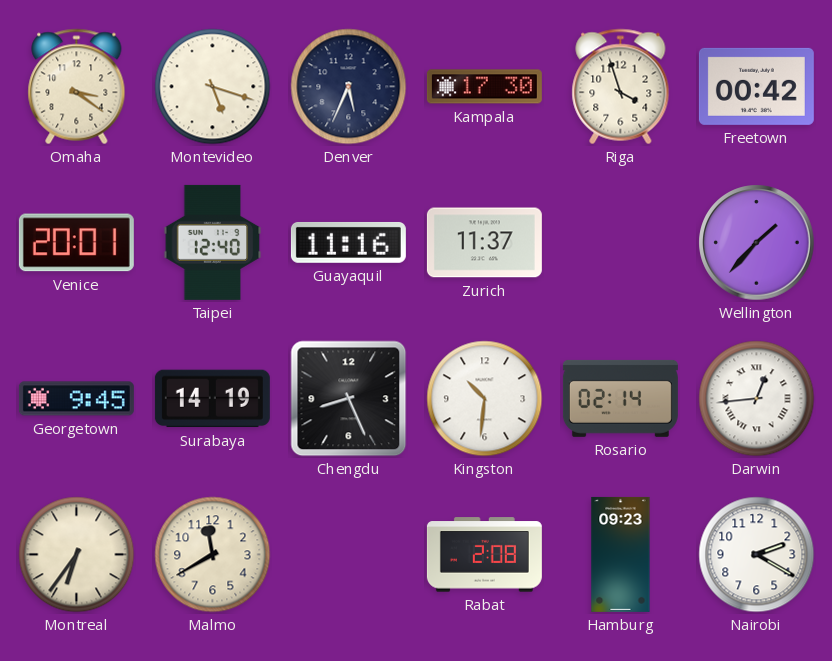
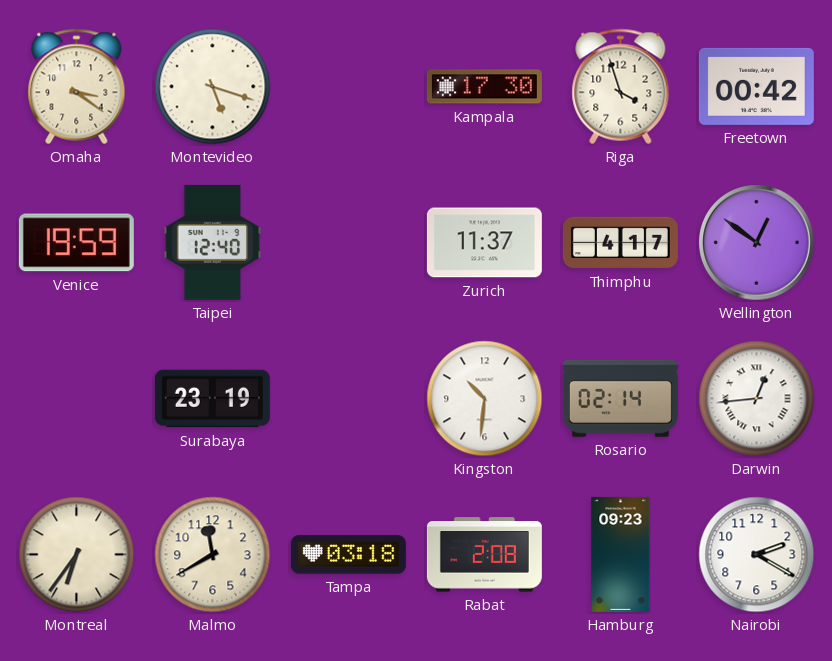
Denver: 5:34 -> none (349, 87)
Venice: 20:01 -> 19:59 (76, 243)
Guayaquil: 11:16 -> none (348, 242)
Thimphu: none -> 4:17 (620, 243)
Wellington: 1:37 -> 12:51 (757, 243)
Georgetown: 9:45 -> none (76, 399)
Surabaya: 14:19 -> 23:19 (212, 399)
Chengdu: 8:26 -> none (349, 399)
Tampa: none -> 03:18 (348, 555)
